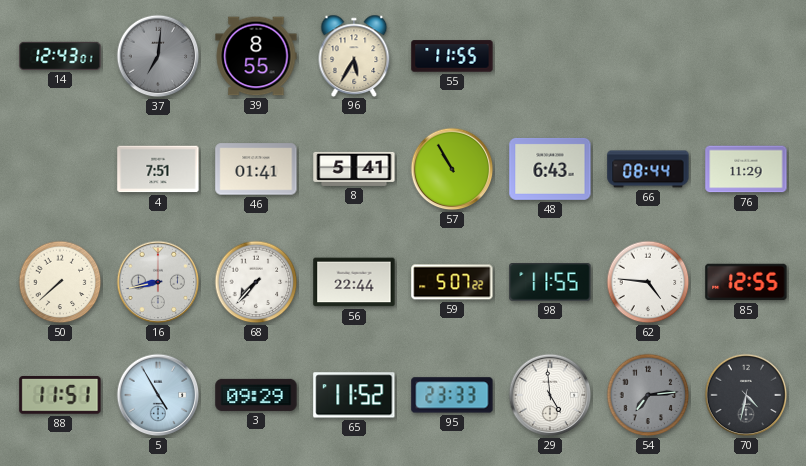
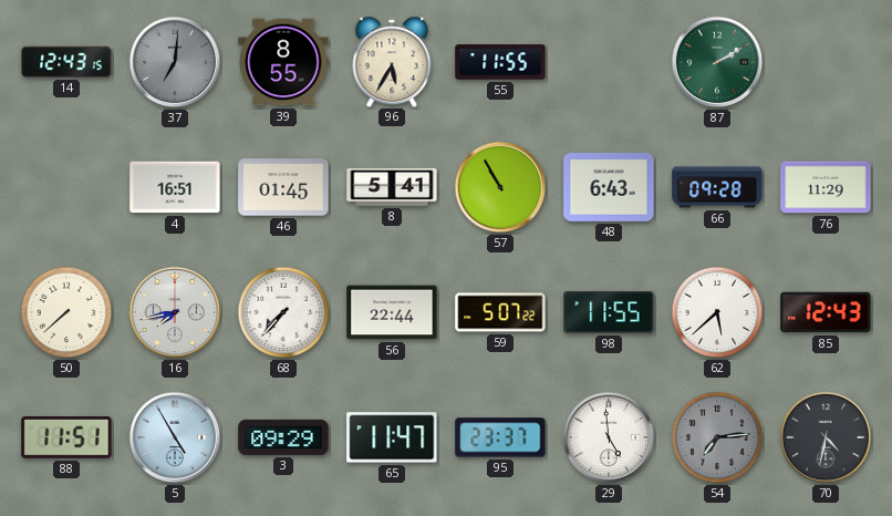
14: 12:43:01 -> 12:43:15 (66, 62)
87: none -> 2:10 (717, 62)
4: 7:51 -> 16:51 (175, 187)
46: 01:41 -> 01:45 (283, 187)
66: 08:44 -> 09:28 (717, 187)
16: 8:43 -> 7:43 (175, 312)
62: 4:46 -> 5:38 (717, 312)
85: 12:55 -> 12:43 (826, 312)
65: 11:52 -> 11:47 (392, 437)
95: 23:33 -> 23:37 (500, 437)
